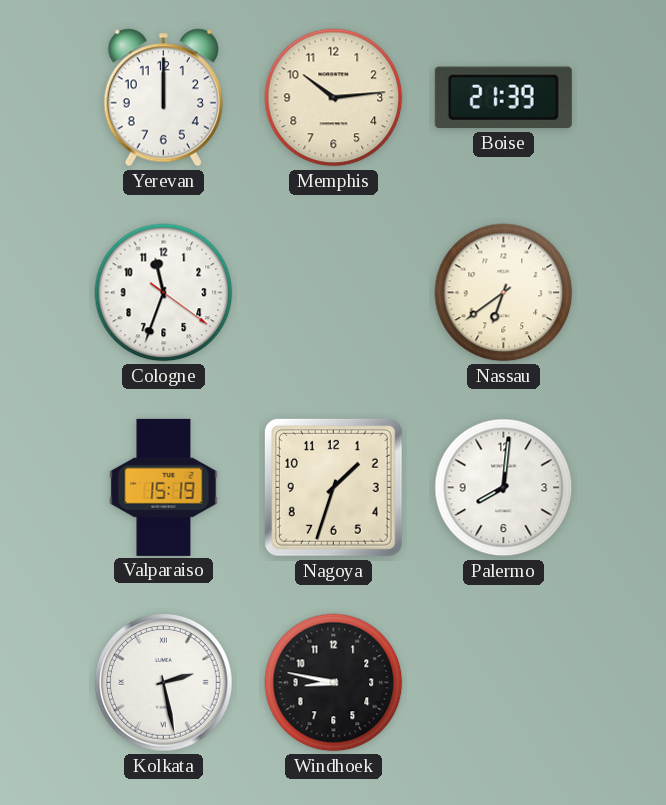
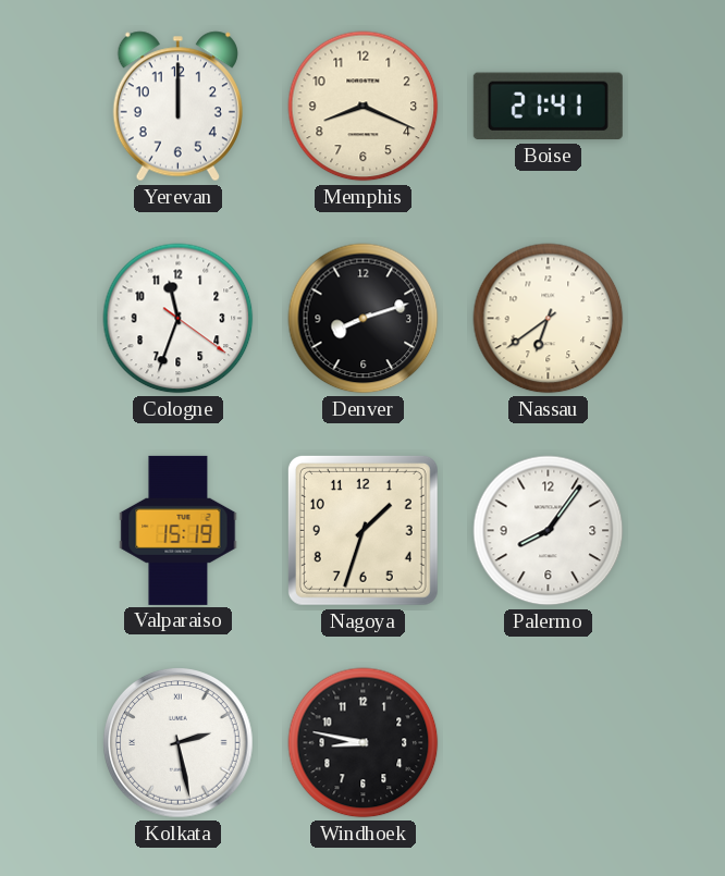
Memphis: 10:14 -> 8:19 (364, 107)
Boise: 21:39 -> 21:41 (548, 107)
Denver: none -> 8:12 (364, 319)
Palermo: 8:01 -> 8:06 (549, 531)
